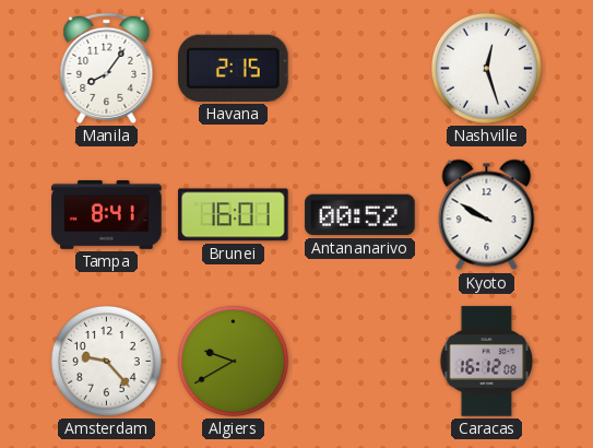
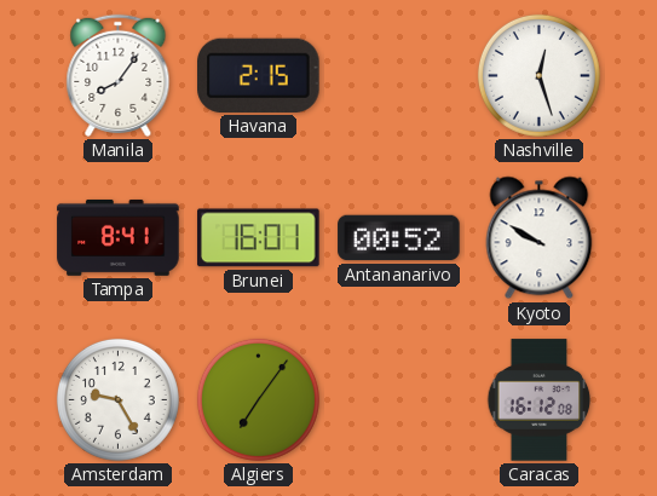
Amsterdam: 9:23 -> 9:25 (117, 399)
Algiers: 9:40 -> 7:06 (258, 399)
